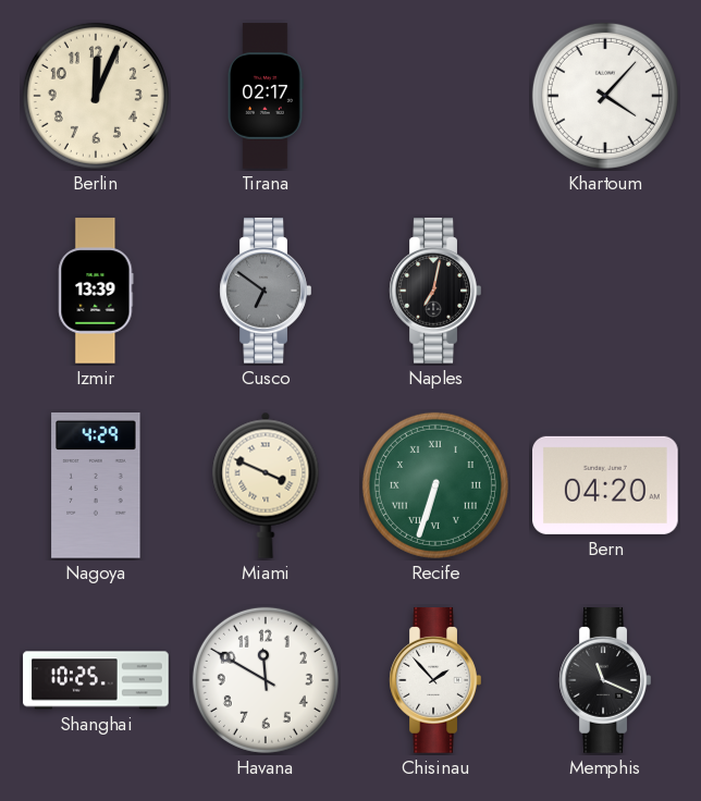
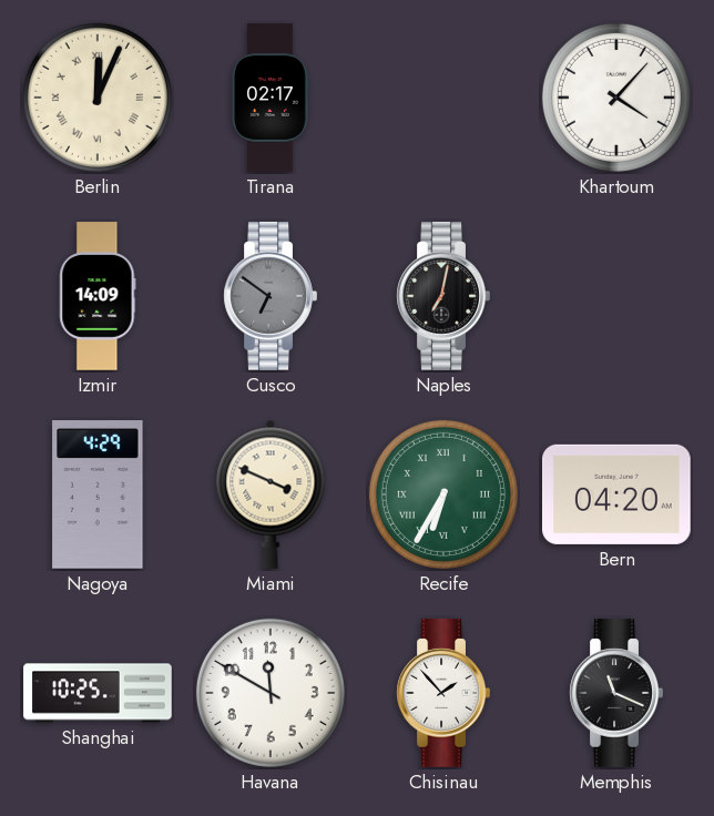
Berlin numerals: Arabic -> Roman (98, 98)
Izmir: 13:39 -> 14:09 (98, 296)
Recife: 6:33 -> 6:35 (443, 494)
